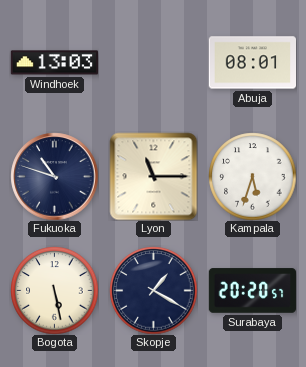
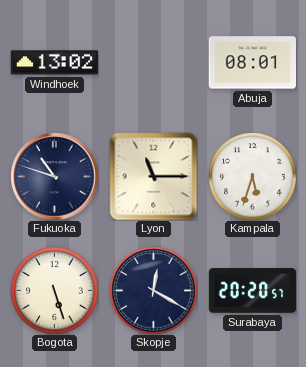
Windhoek: 13:03 -> 13:02 (54, 63)
Bogota: 5:28 -> 5:27 (54, 290)
Skopje: 1:20 -> 12:20 (153, 290)
